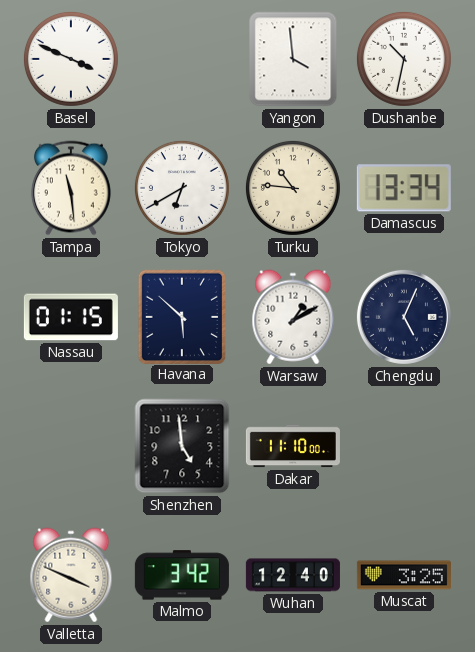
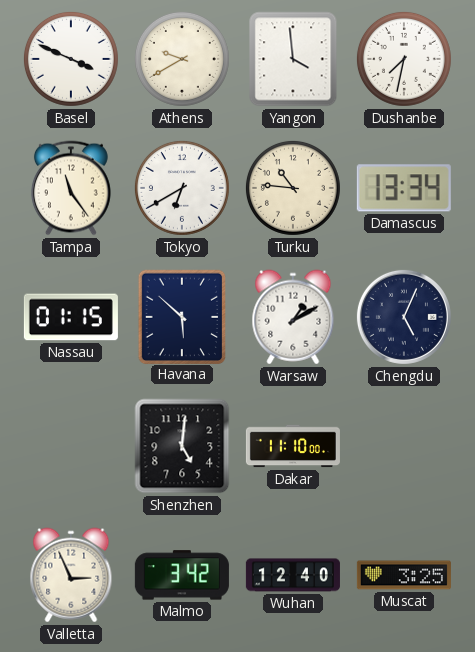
Athens: none -> 9:40 (182, 59)
Dushanbe: 10:32 -> 7:32 (404, 59)
Tampa: 11:29 -> 11:24 (71, 188)
Shenzhen: 4:59 -> 5:01 (182, 446)
Valletta: 3:49 -> 2:56 (71, 575)
